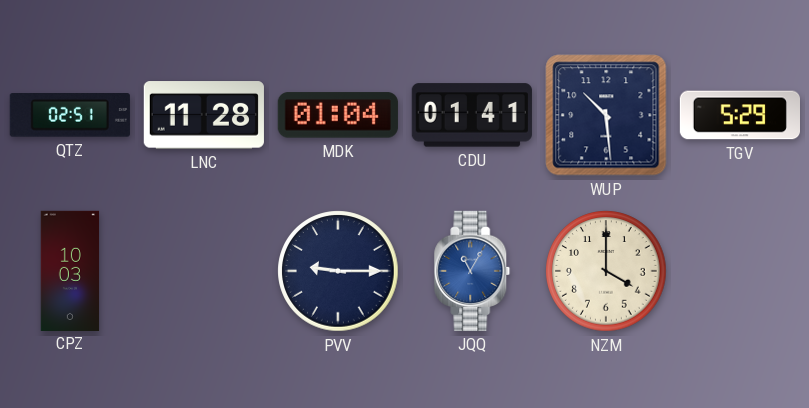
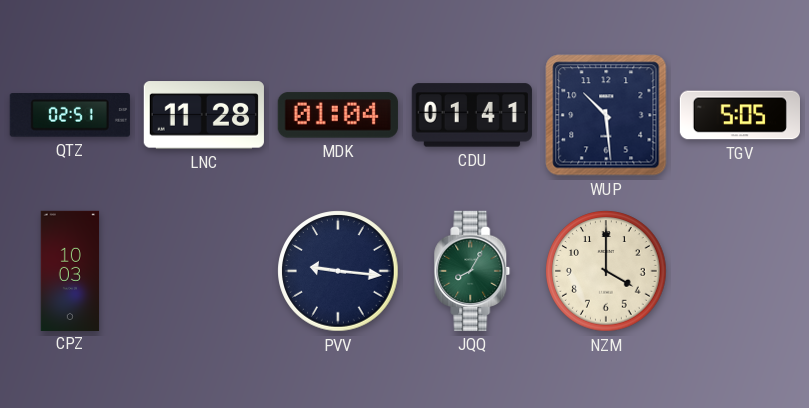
TGV: 5:29 -> 5:05 (739, 115)
PVV: 9:15 -> 9:16 (338, 271)
JQQ: 11:05 -> 8:05 (472, 271)
JQQ dial: blue -> green (472, 271)
